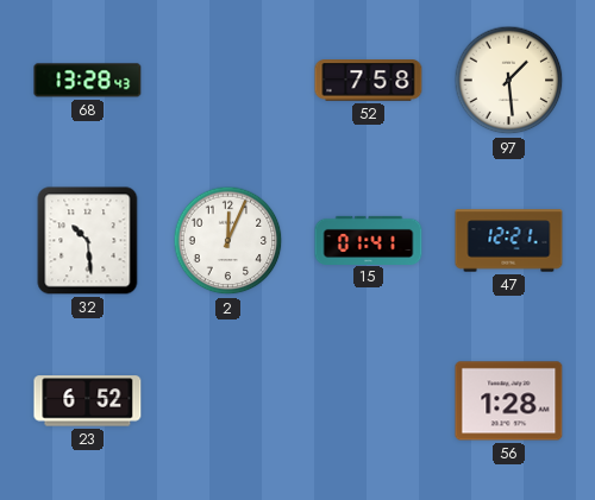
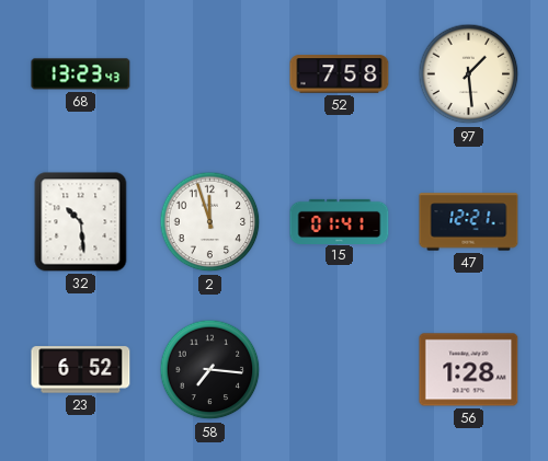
68: 13:28 -> 13:23 (81, 74)
2: 12:04 -> 11:57 (210, 222)
58: none -> 7:16 (210, 370)
